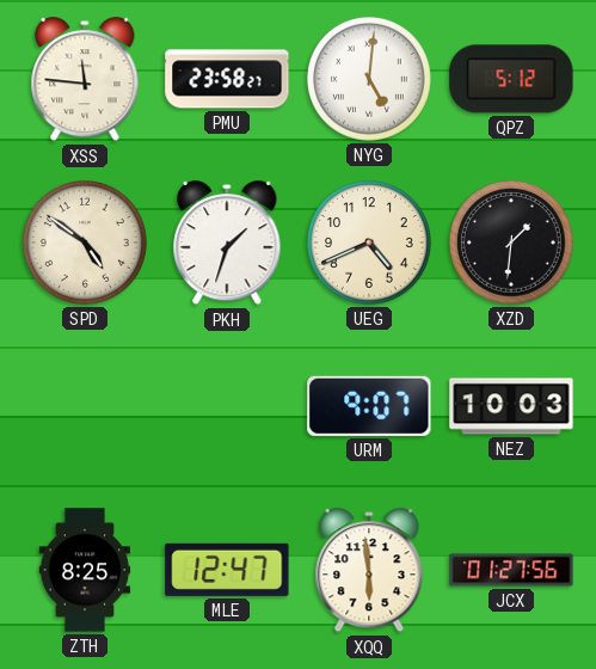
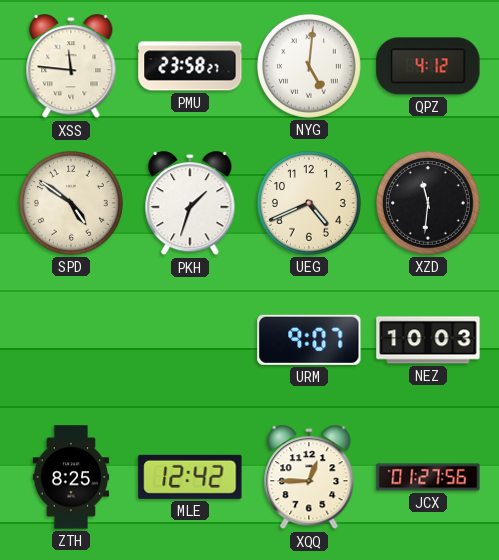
QPZ: 5:12 -> 4:12 (428, 66)
XZD: 1:31 -> 11:31 (428, 203)
MLE: 12:47 -> 12:42 (190, 477)
XQQ: 5:59 -> 12:45 (309, 478)
